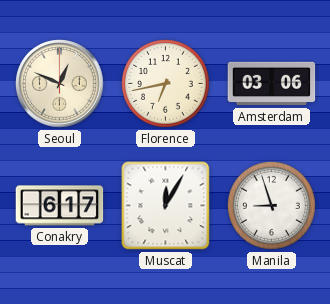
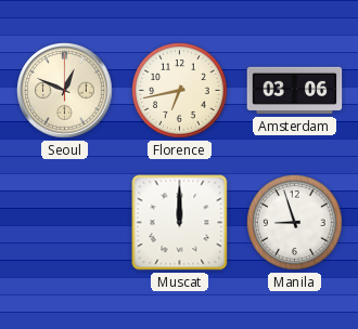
Conakry: 6:17 -> none (60, 206)
Muscat: 12:05 -> 12:00 (180, 223)
